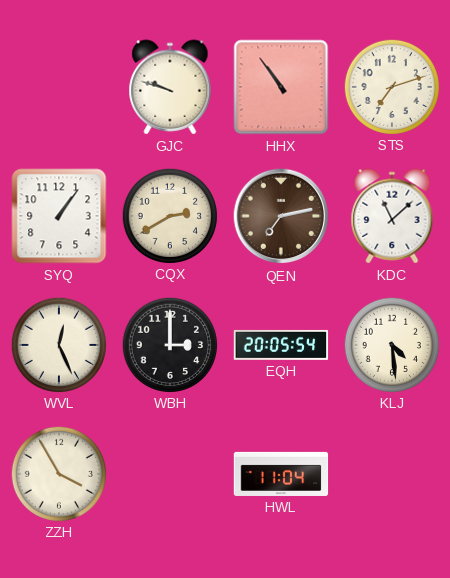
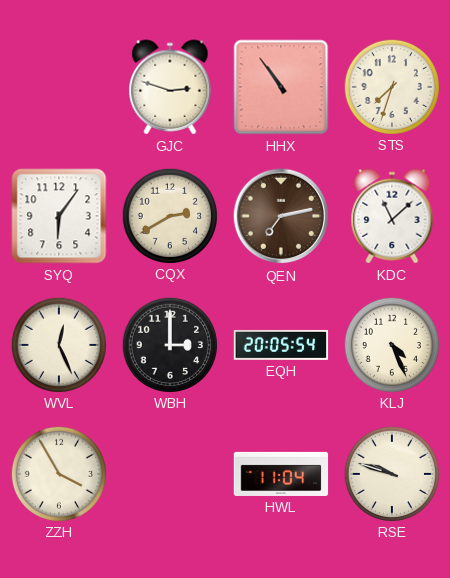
GJC: 9:48 -> 2:48 (170, 87)
STS: 7:12 -> 7:33 (391, 86)
SYQ: 1:06 -> 6:06 (59, 216)
KLJ: 4:29 -> 4:26 (391, 344)
RSE: none -> 9:48 (391, 473)
